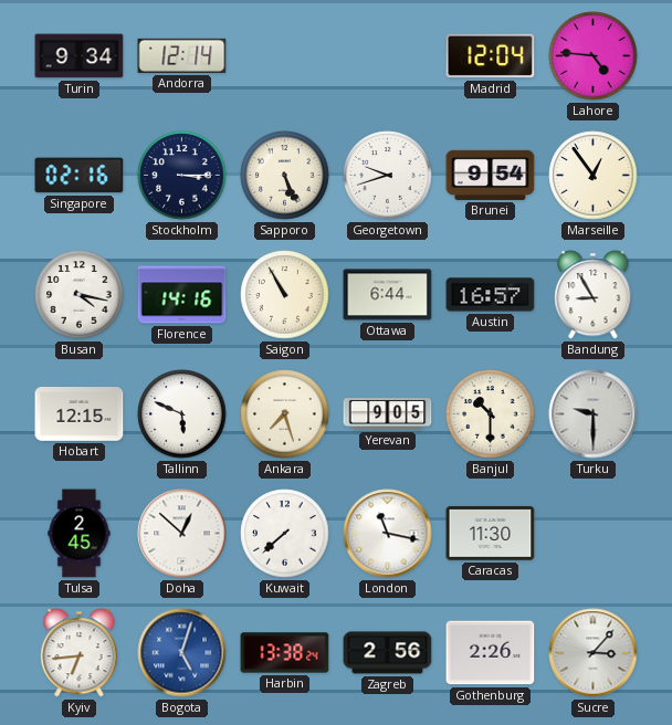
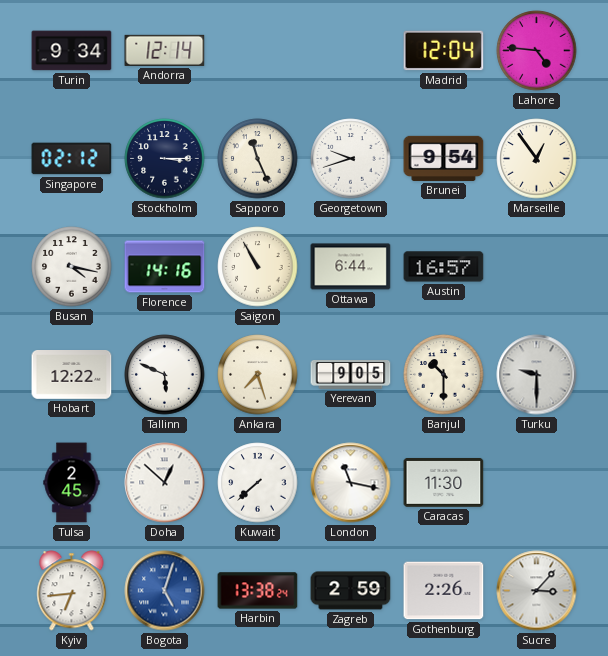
Singapore: 02:16 -> 02:12 (72, 159)
Sapporo: 5:26 -> 11:26 (258, 159)
Bandung: 8:55 -> none (594, 295)
Hobart: 12:15 -> 12:22 (72, 375)
Zagreb: 2:56 -> 2:59 (351, 591)
